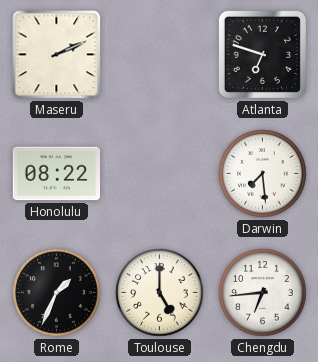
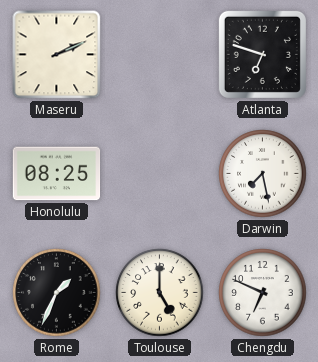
Honolulu: 08:22 -> 08:25 (57, 174)
Darwin: 7:29 -> 7:28 (263, 174)
Chengdu: 6:44 -> 6:49 (263, 293)
